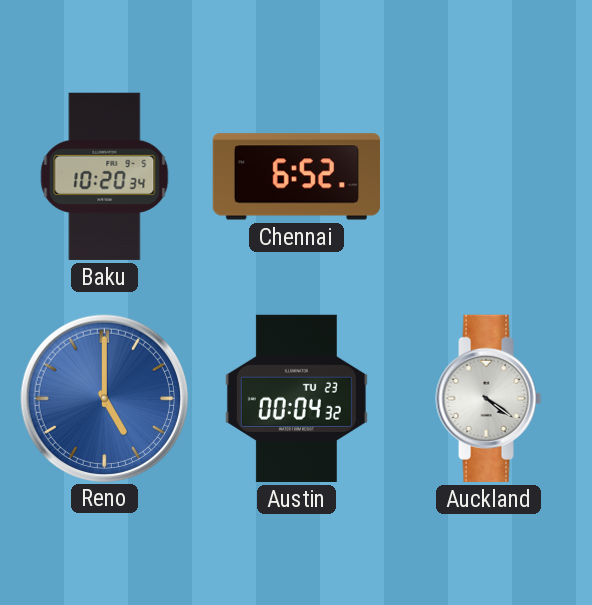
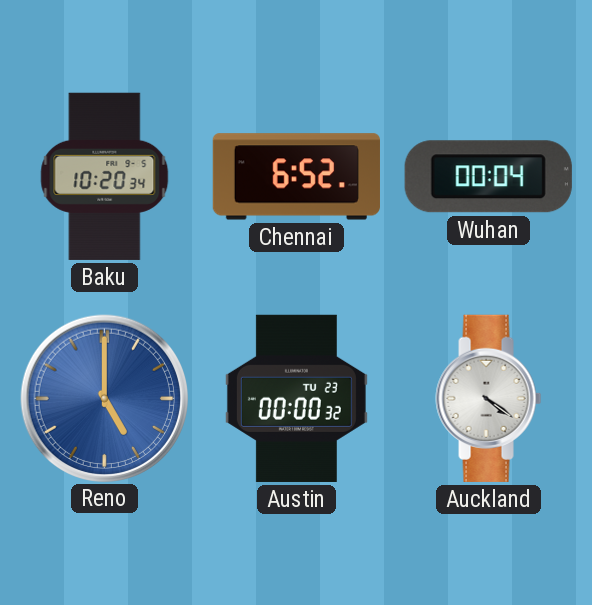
Wuhan: none -> 00:04 (488, 177)
Austin: 00:04 -> 00:00 (296, 398)
